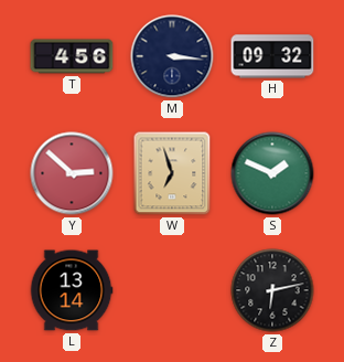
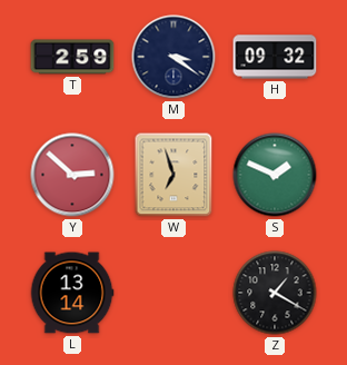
T: 4:56 -> 2:59 (72, 57)
M: 3:16 -> 3:21 (173, 57)
Z: 6:13 -> 1:20 (275, 293)
